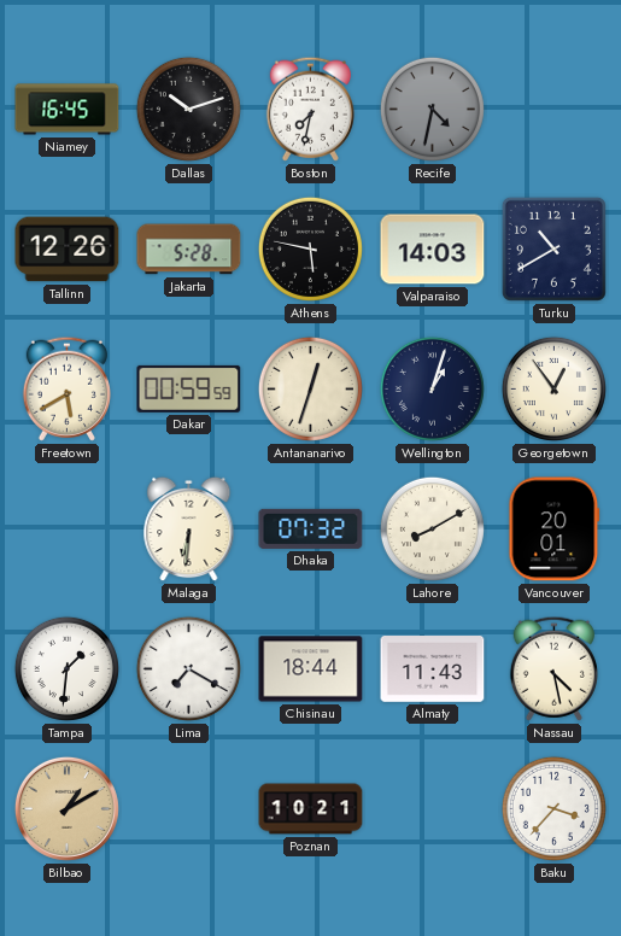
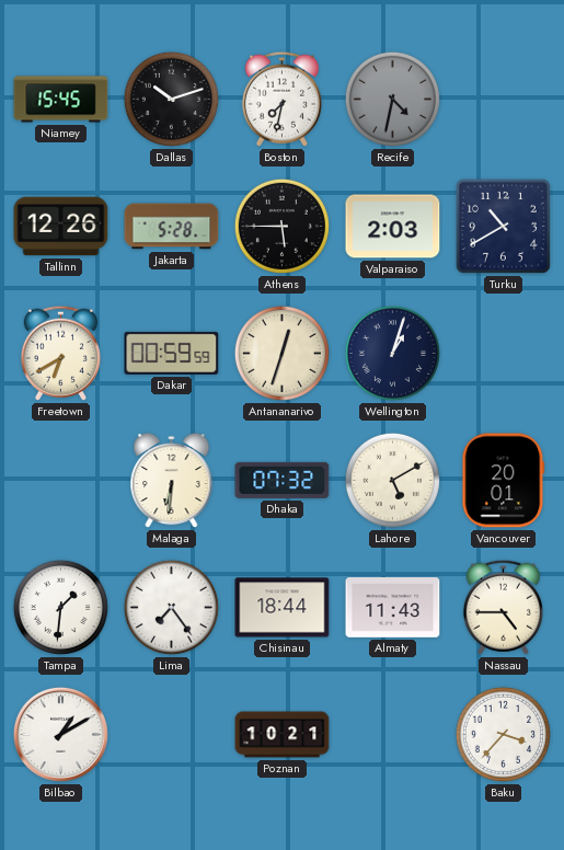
Niamey: 16:45 -> 15:45 (61, 100)
Athens: 5:47 -> 5:45 (281, 226)
Valparaiso: 14:03 -> 2:03 (393, 227)
Freetown: 5:40 -> 6:40 (60, 353)
Georgetown: 12:54 -> none (553, 388)
Lahore: 8:10 -> 5:10 (392, 480)
Lima: 7:20 -> 7:24 (171, 607)
Nassau: 4:28 -> 4:45 (503, 607)
Bilbao dial: champagne -> white (60, 734)
